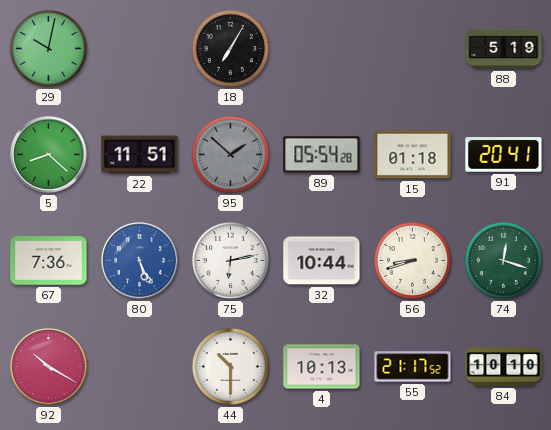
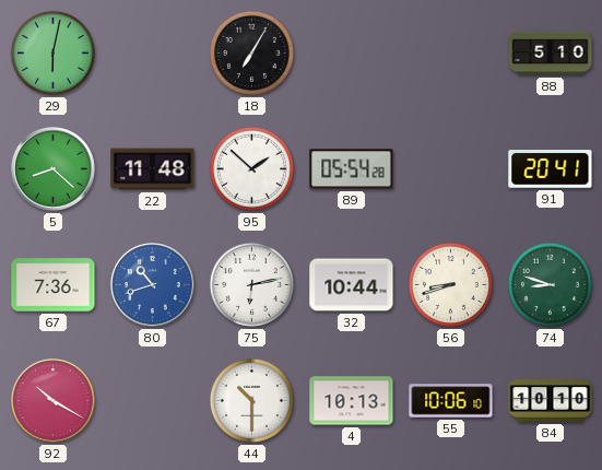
29: 10:02 -> 6:02 (52, 52)
88: 5:19 -> 5:10 (551, 54)
22: 11:51 -> 11:48 (153, 169)
95 dial: grey -> white (251, 168)
15: 01:18 -> none (413, 155)
80: 5:26 -> 10:42 (153, 285)
74: 12:18 -> 8:48 (550, 284)
55: 21:17 -> 10:06 (451, 401)
